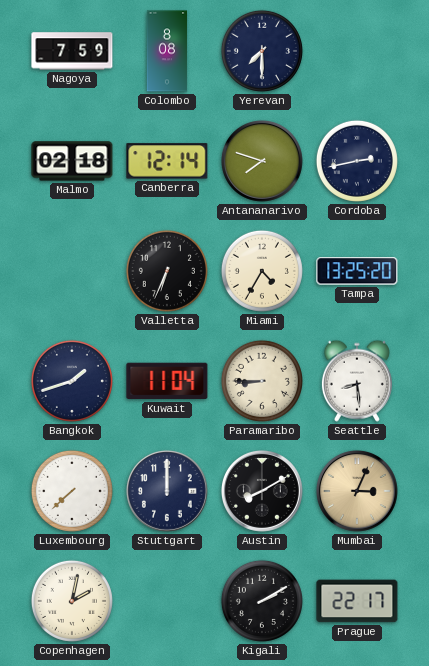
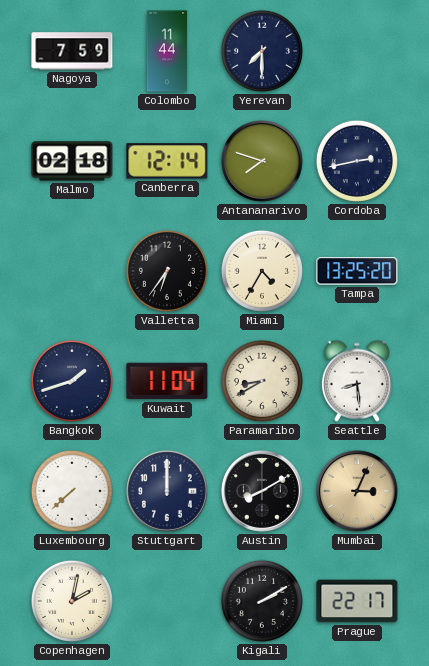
Colombo: 8:08 -> 11:44 (167, 51)
Valletta: 6:34 -> 6:36 (167, 271)
Paramaribo: 8:45 -> 8:40 (262, 381)
